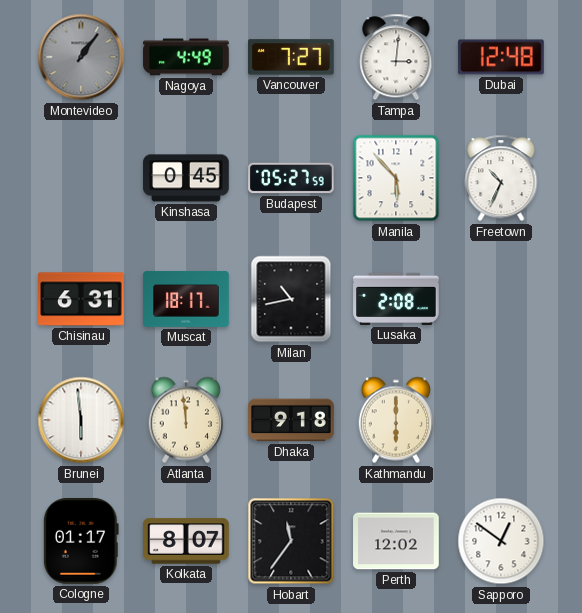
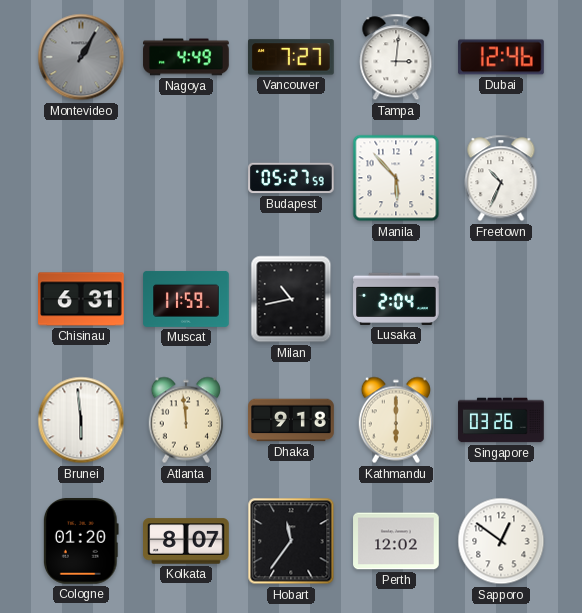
Montevideo: 1:06 -> 1:05 (81, 57)
Dubai: 12:48 -> 12:46 (501, 57)
Kinshasa: 0:45 -> none (186, 178)
Muscat: 18:17 -> 11:59 (186, 299)
Lusaka: 2:08 -> 2:04 (396, 299)
Singapore: none -> 03:26 (501, 420)
Cologne: 01:17 -> 01:20 (81, 542)
